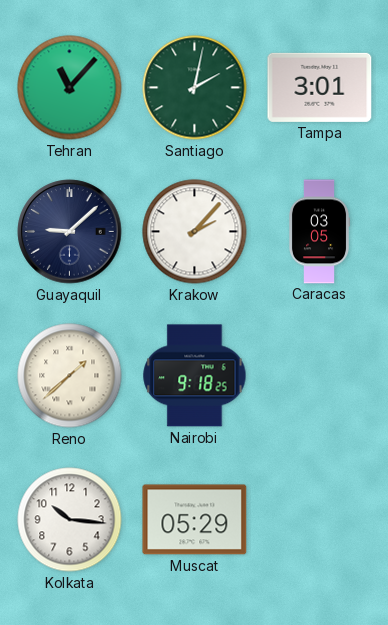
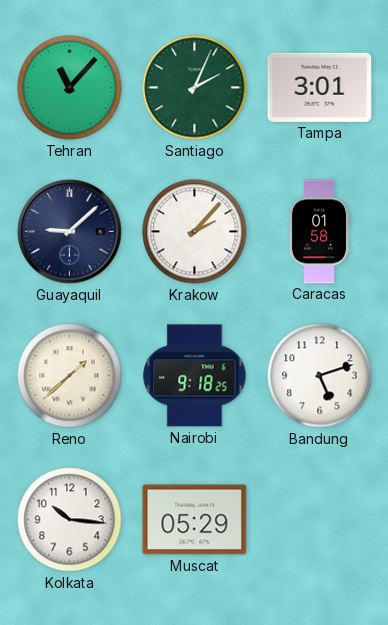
Santiago: 2:02 -> 2:04 (195, 88)
Caracas: 03:05 -> 01:58 (318, 232)
Bandung: none -> 5:12 (320, 376)
